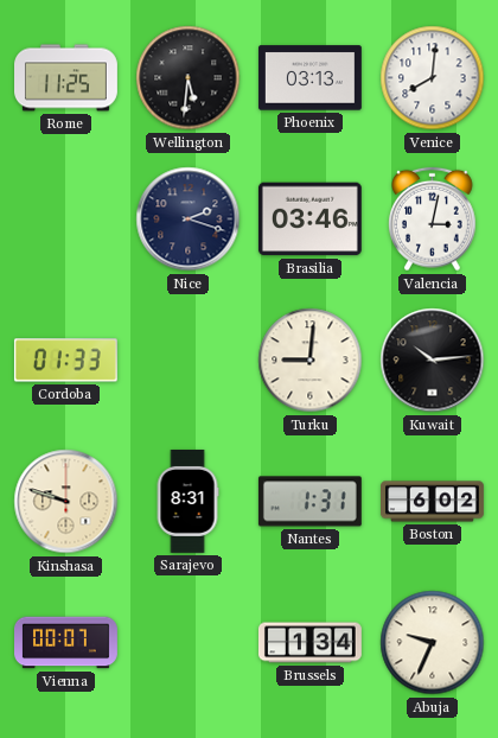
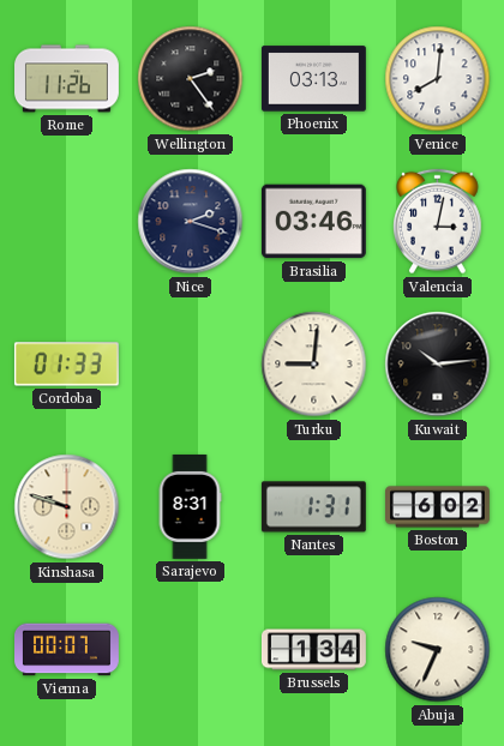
Rome: 11:25 -> 11:26 (67, 79)
Wellington: 5:31 -> 2:24 (191, 79)
